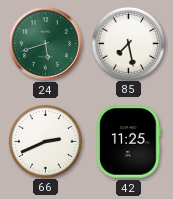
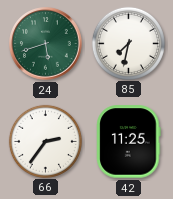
85: 7:28 -> 7:32 (128, 43)
66: 2:41 -> 2:36 (45, 141)
